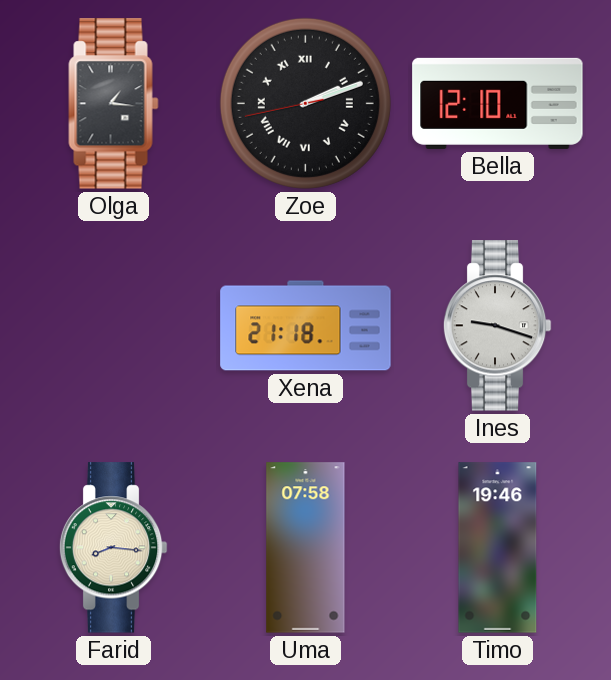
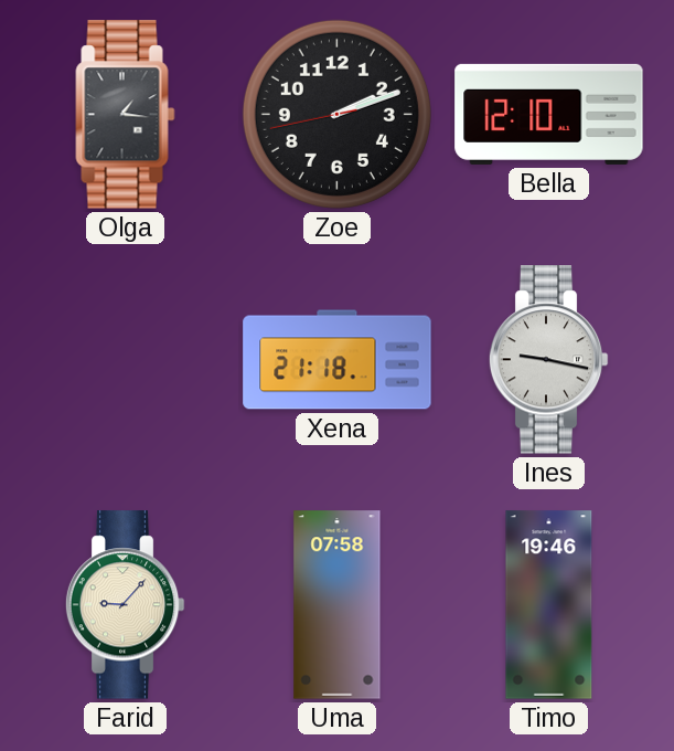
Zoe numerals: Roman -> Arabic (336, 114)
Ines: 9:18 -> 9:17 (548, 360)
Farid: 8:16 -> 9:07 (125, 605)
